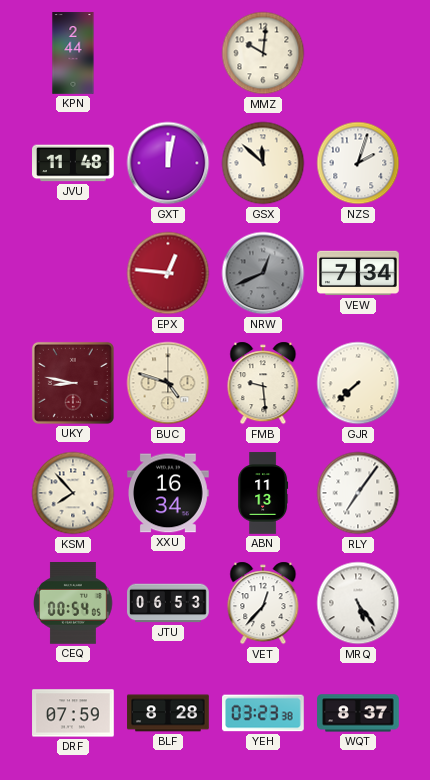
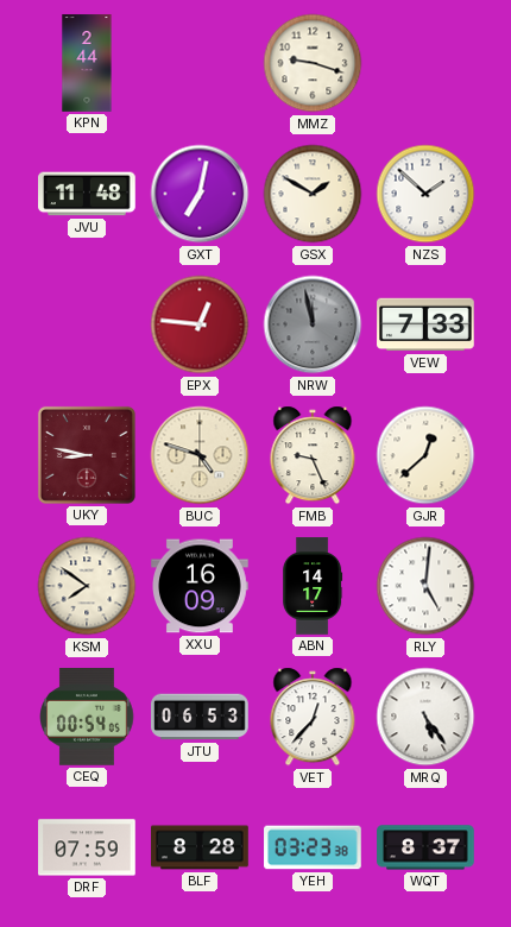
MMZ: 10:01 -> 9:18 (313, 63)
GXT: 12:02 -> 7:02 (200, 194)
GSX: 11:52 -> 1:50 (313, 194)
NZS: 2:03 -> 1:52 (425, 194)
NRW: 12:41 -> 11:58 (313, 324)
VEW: 7:34 -> 7:33 (425, 324)
FMB: 9:29 -> 9:26 (313, 455)
GJR: 7:38 -> 12:38 (425, 455)
KSM: 7:53 -> 7:51 (87, 586)
XXU: 16:34 -> 16:09 (200, 586)
ABN: 11:13 -> 14:17 (313, 586)
RLY: 7:06 -> 5:01 (425, 586)
